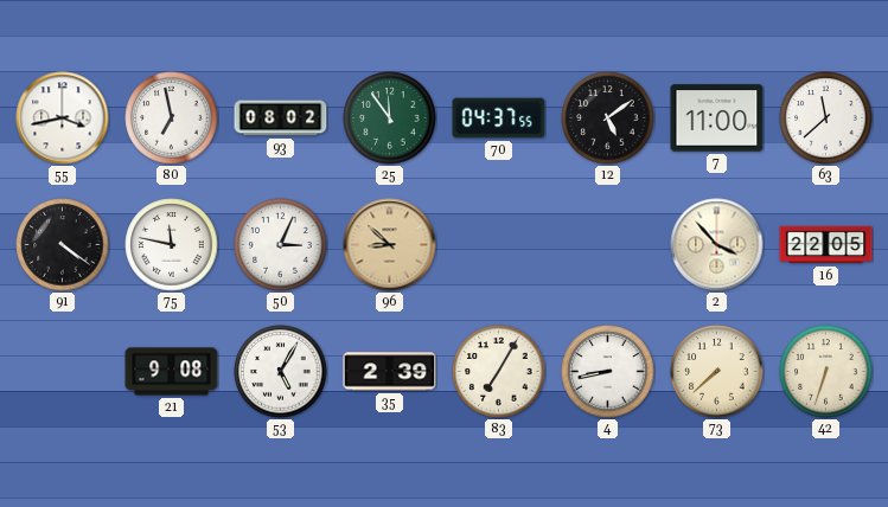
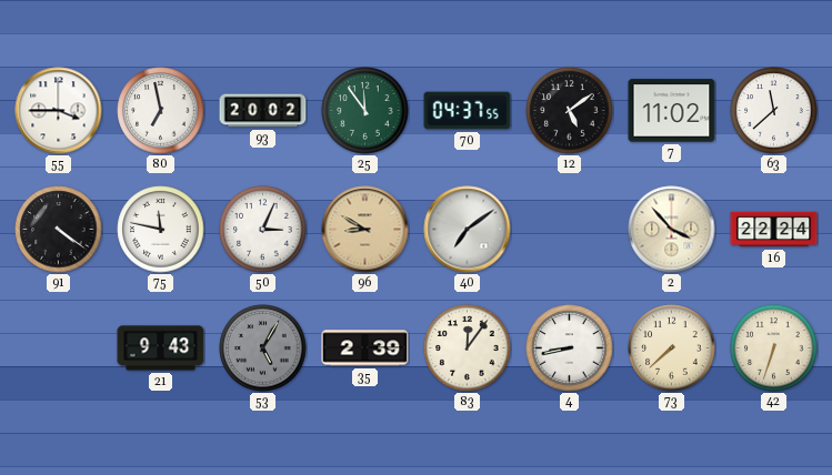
55: 3:43 -> 3:45 (59, 111)
93: 08:02 -> 20:02 (263, 111)
7: 11:00 -> 11:02 (672, 111)
96: 8:52 -> 8:50 (365, 230)
40: none -> 7:09 (468, 230)
16: 22:05 -> 22:24 (774, 230)
21: 9:08 -> 9:43 (161, 348)
53 dial: white -> grey (263, 348)
83: 7:05 -> 12:06 (468, 348)
